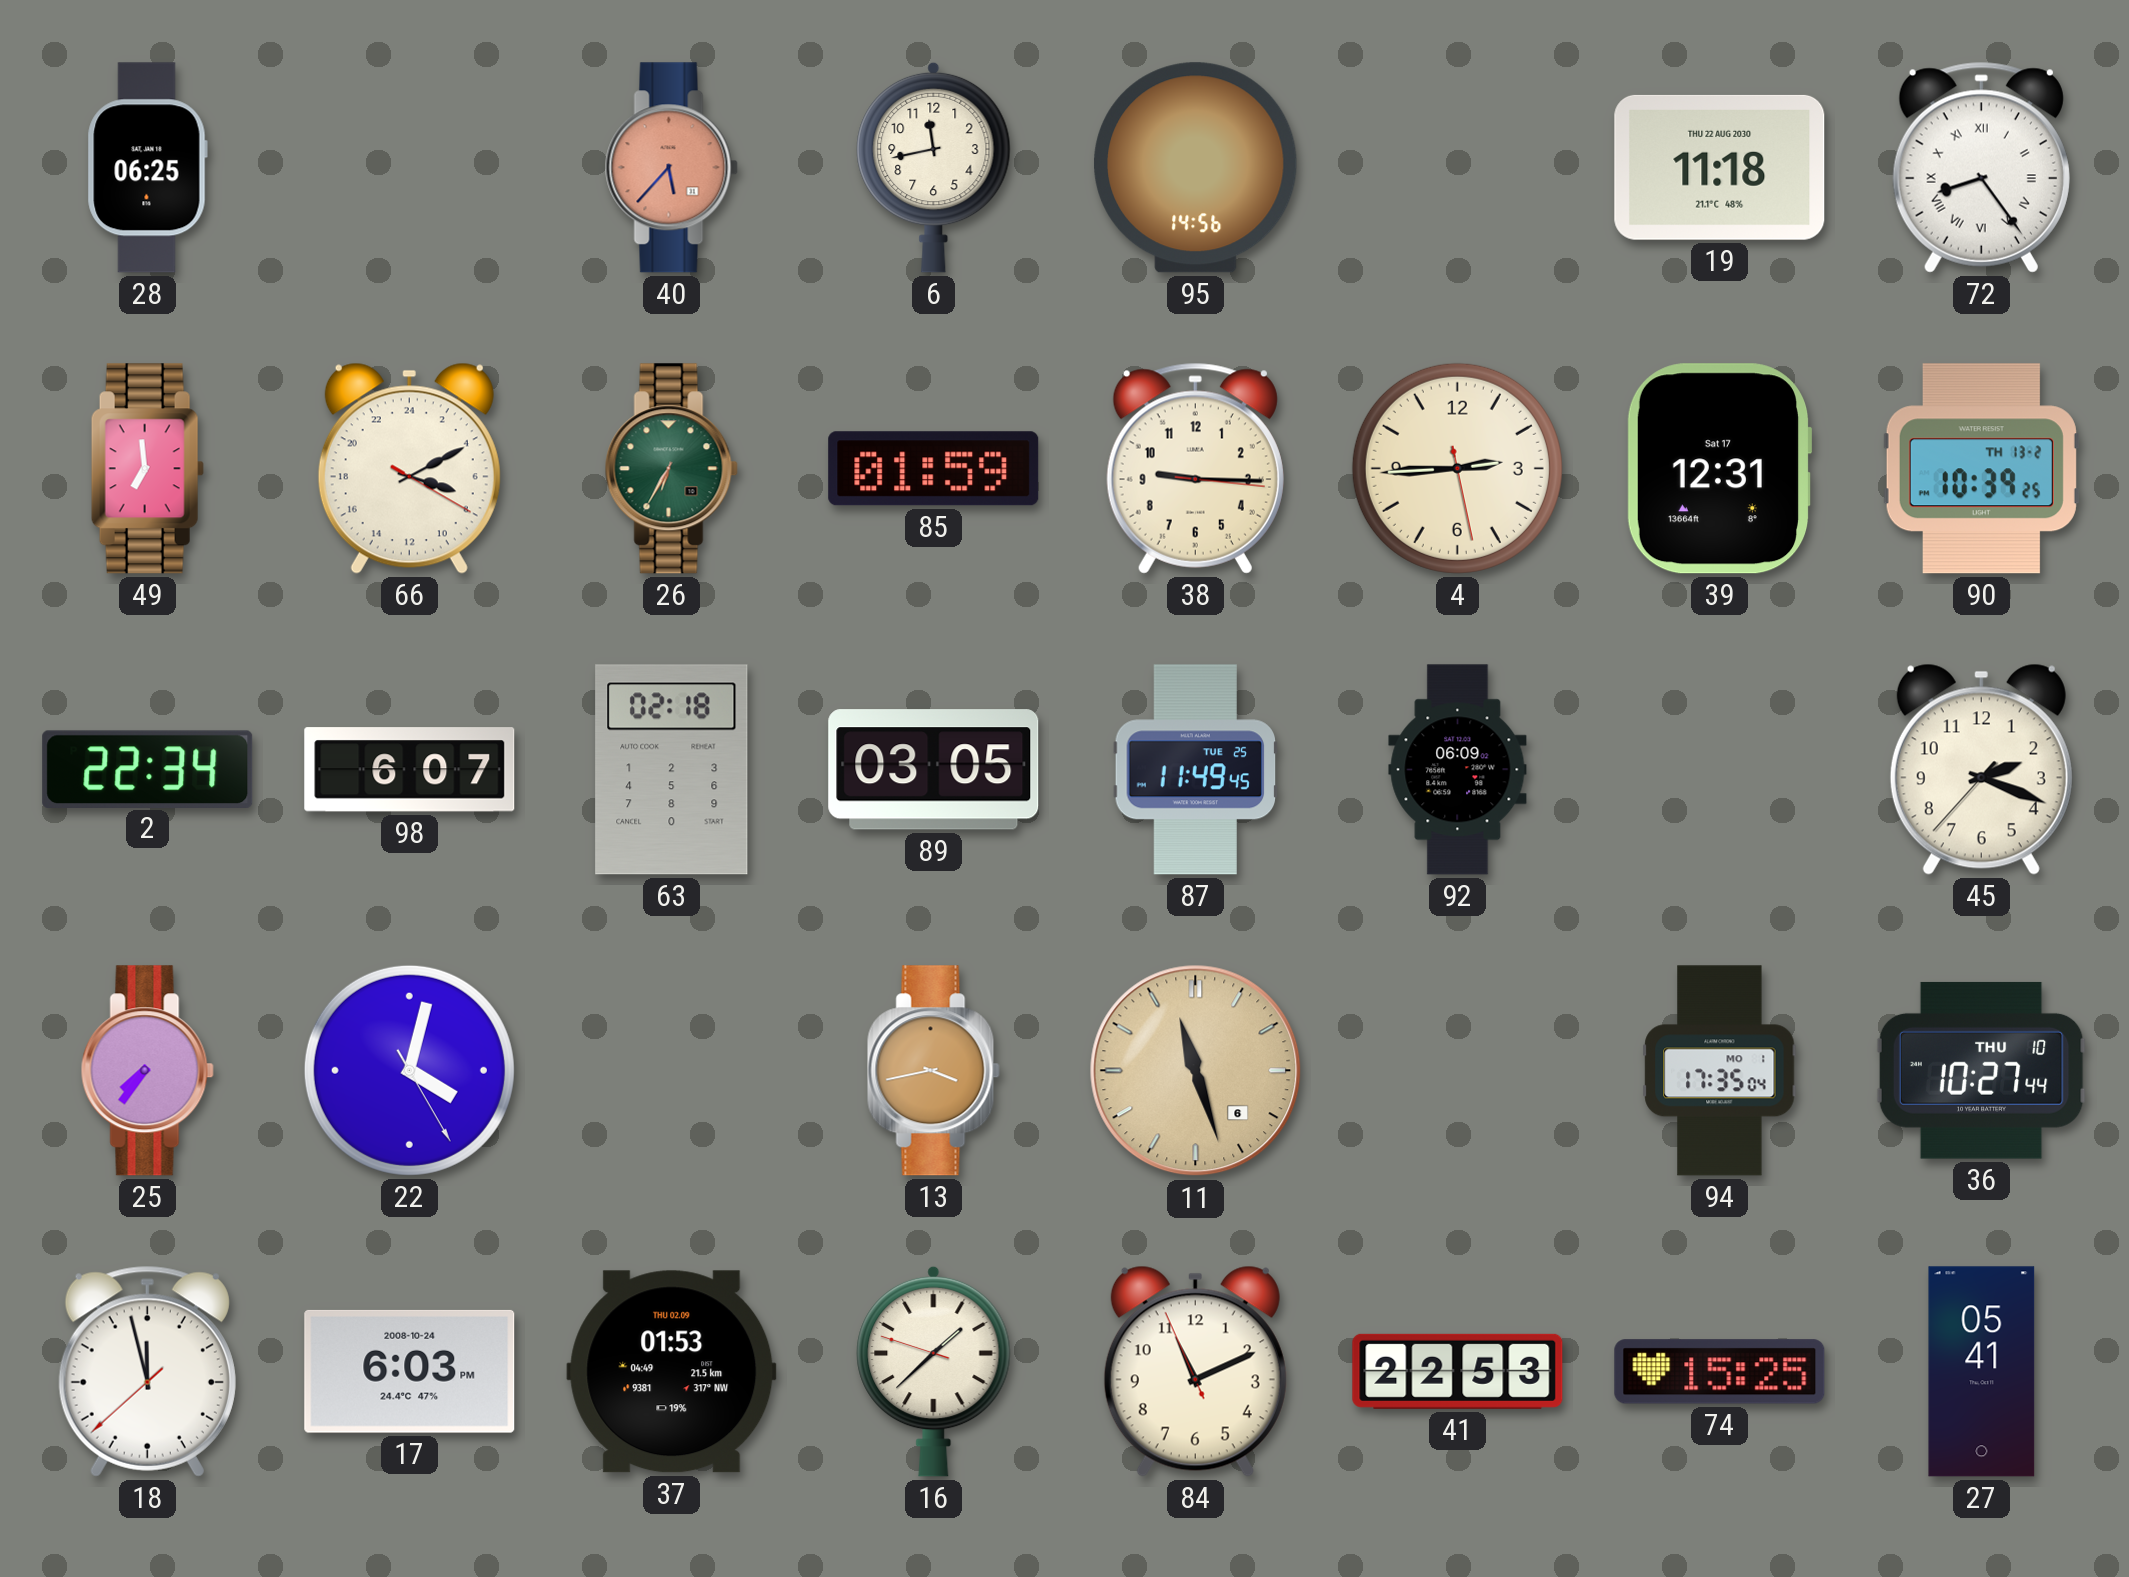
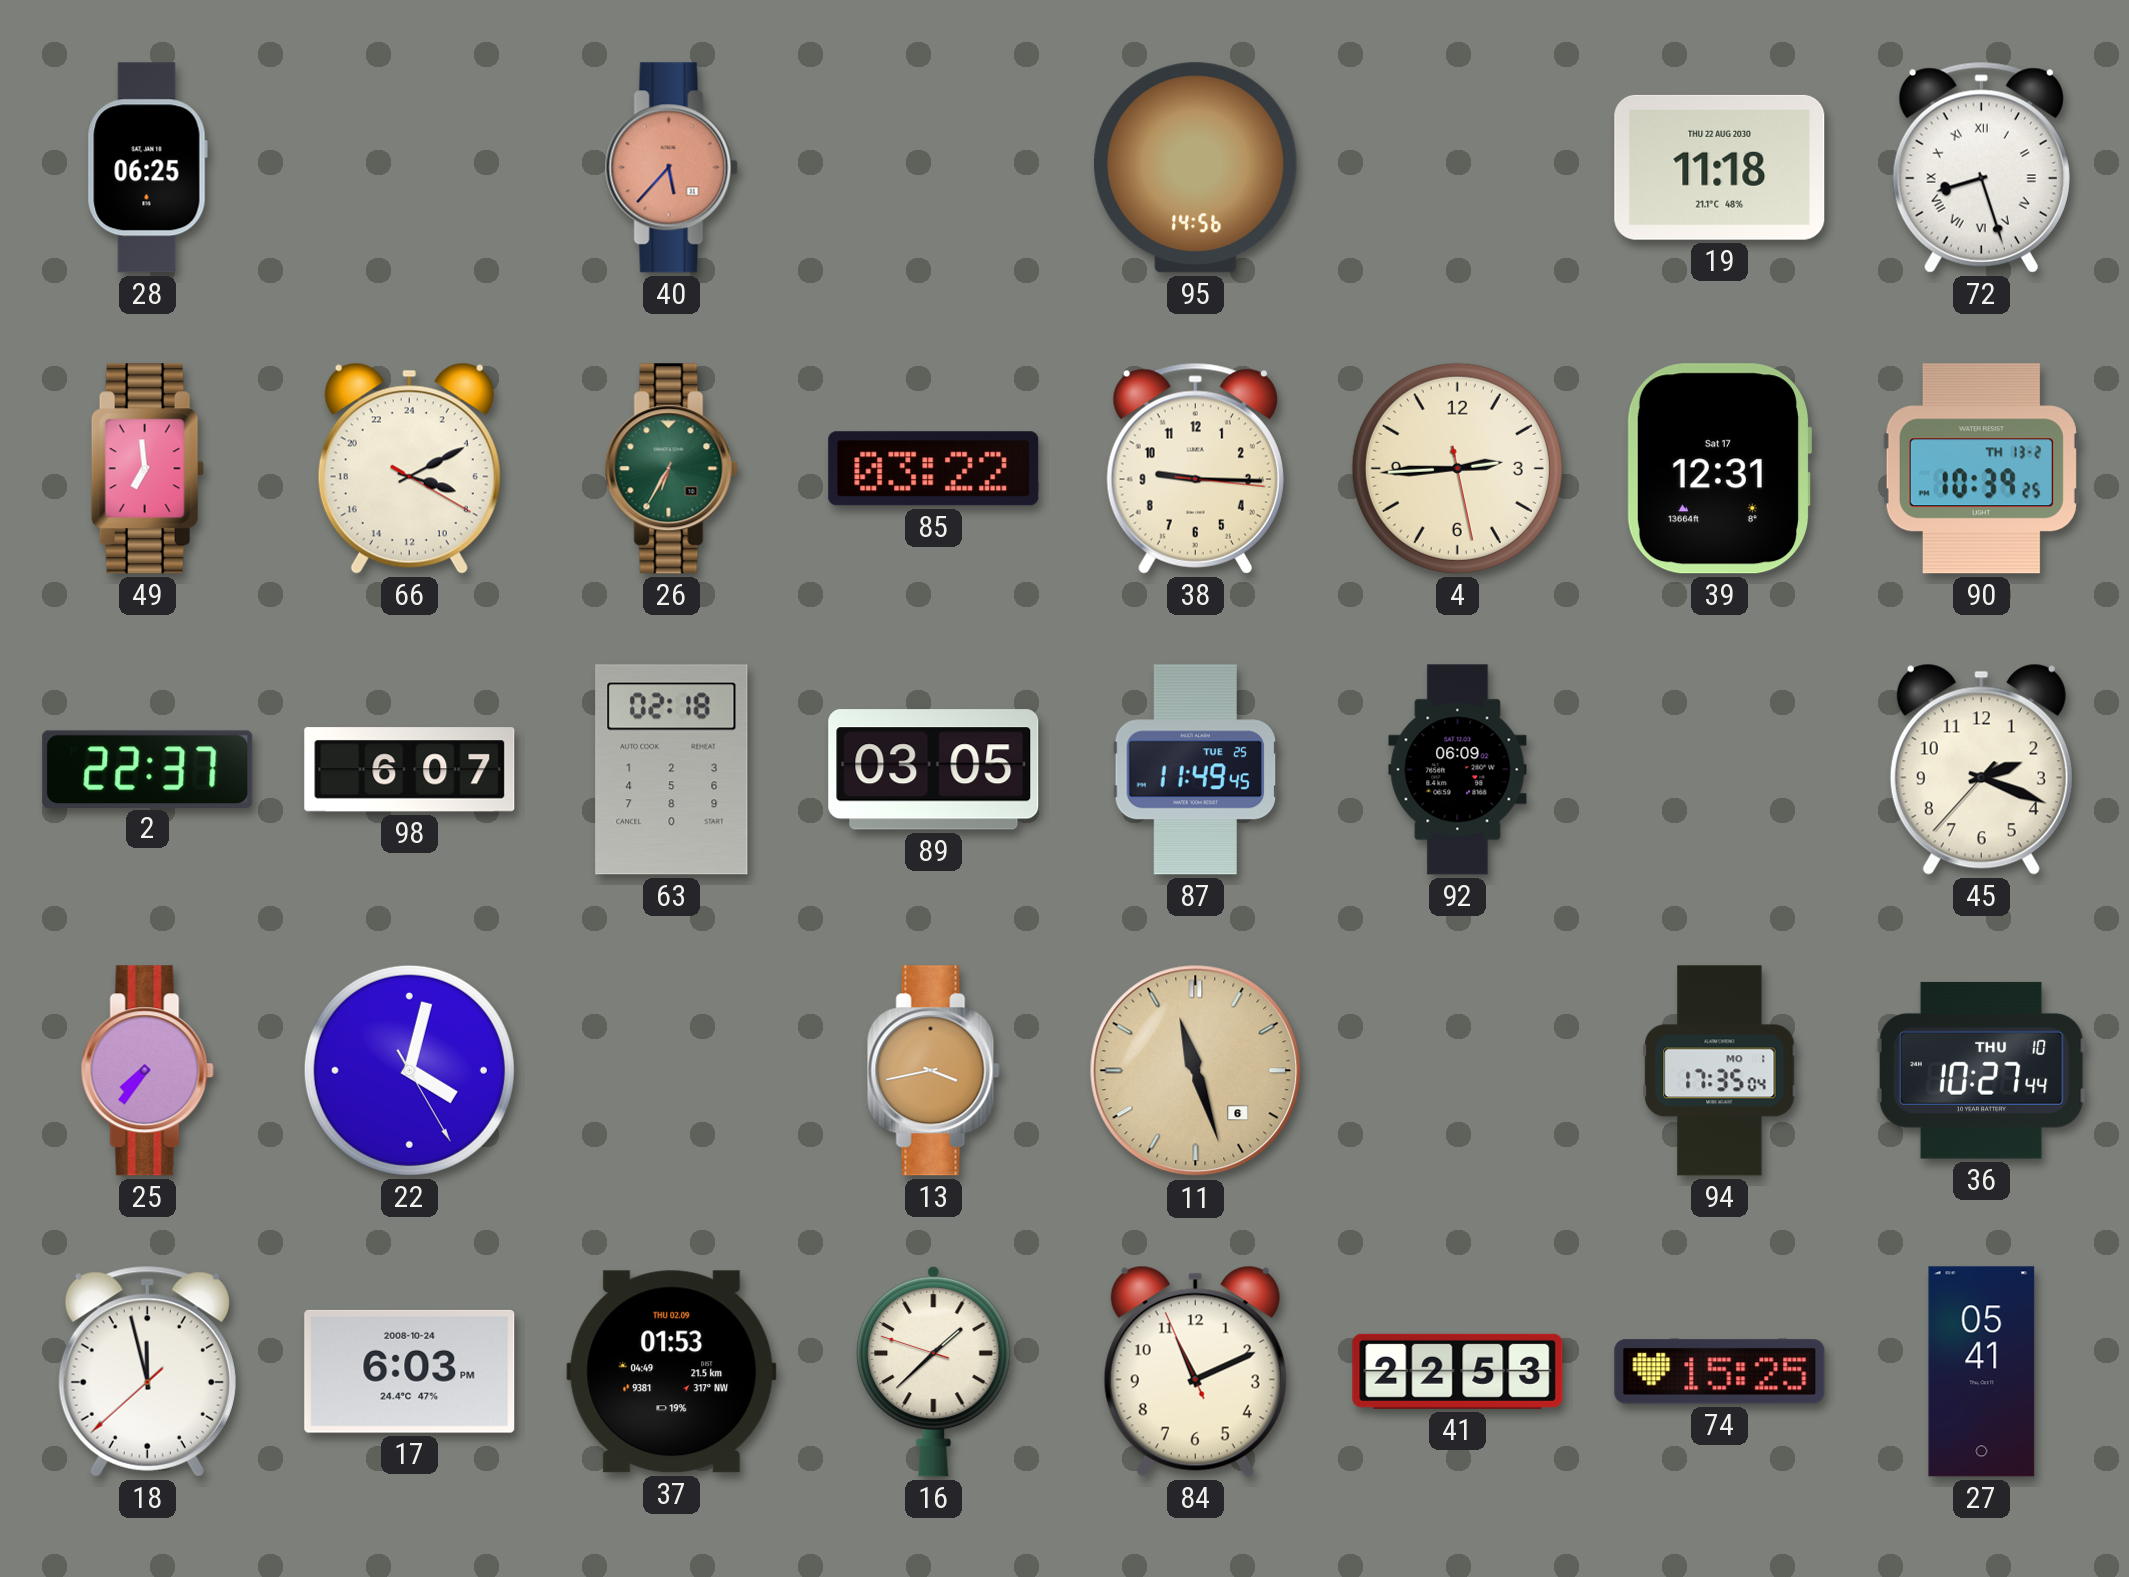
6: 11:43 -> none (934, 167)
72: 8:24 -> 8:27 (1981, 167)
85: 01:59 -> 03:22 (934, 469)
2: 22:34 -> 22:37 (148, 769)
